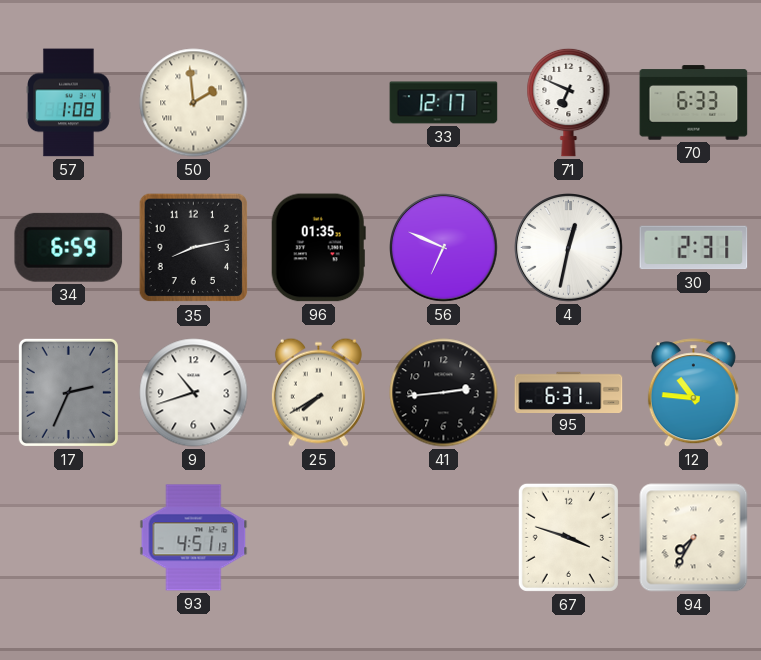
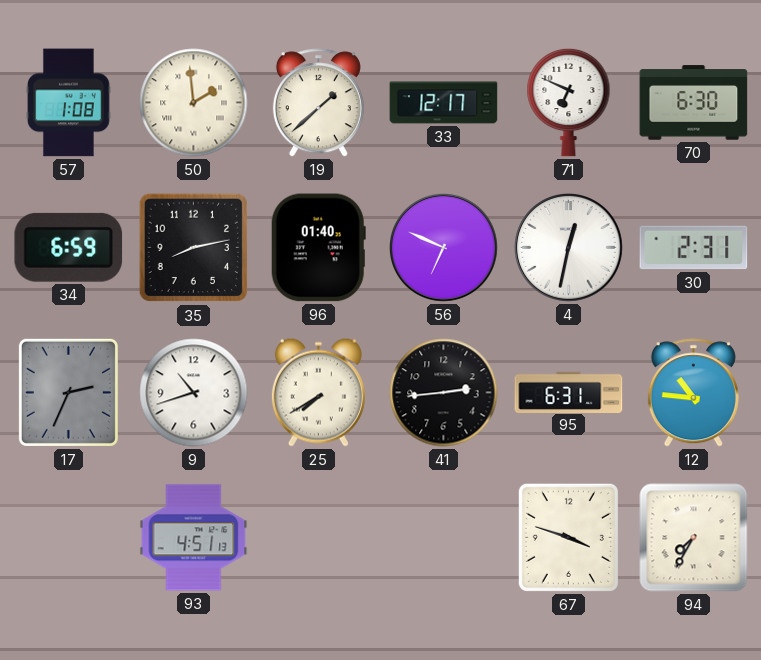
19: none -> 1:38 (318, 103)
70: 6:33 -> 6:30 (694, 103)
96: 01:35 -> 01:40 (318, 248)
